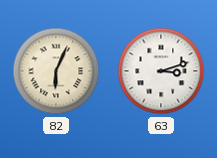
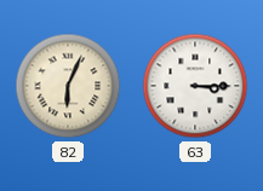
63: 3:12 -> 3:15 (195, 86)
